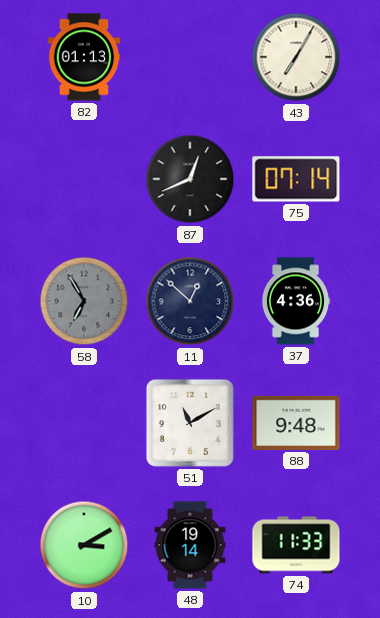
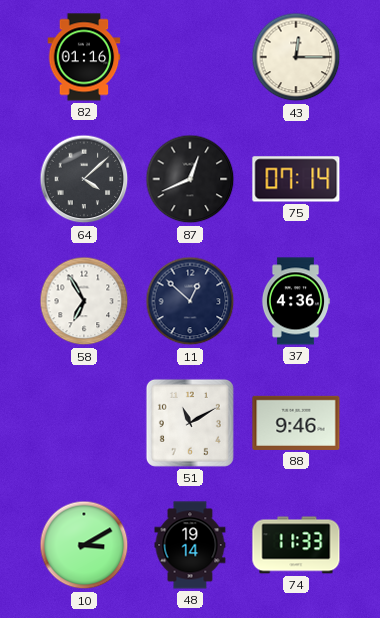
82: 01:13 -> 01:16 (84, 57)
43: 7:05 -> 12:15 (296, 57)
64: none -> 4:08 (84, 179)
58 dial: grey -> white (84, 301)
88: 9:48 -> 9:46 (296, 423)
